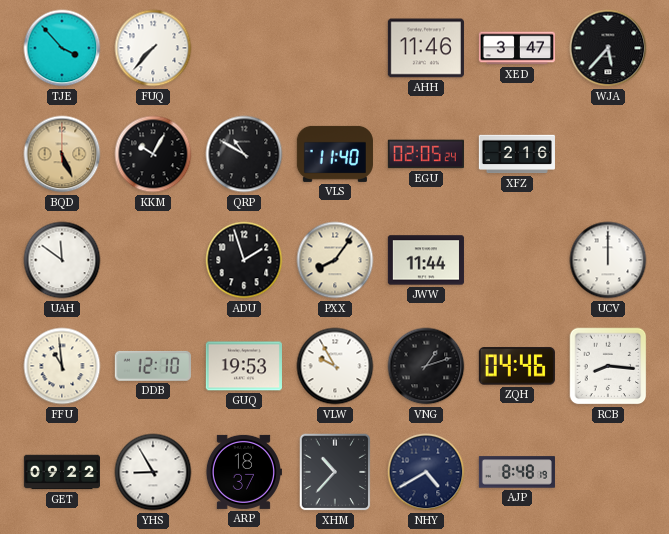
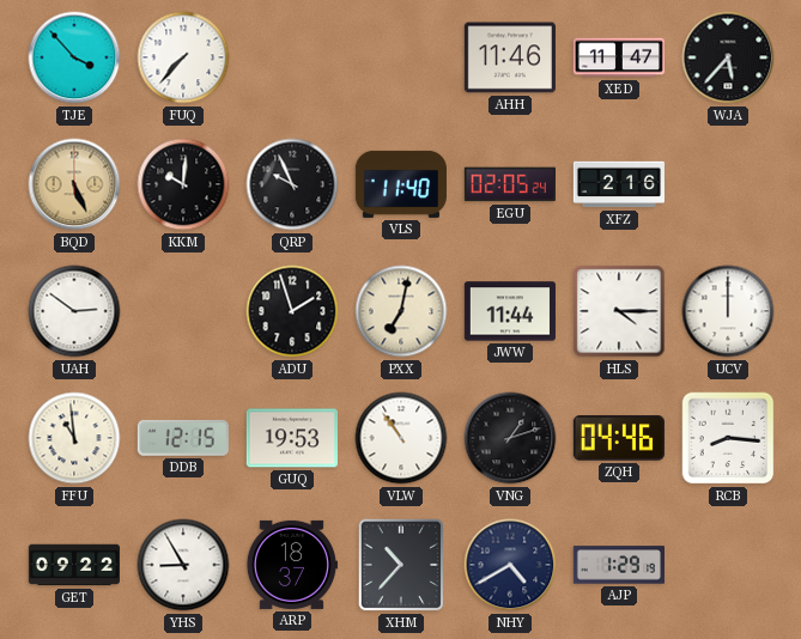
XED: 3:47 -> 11:47 (618, 57)
KKM: 10:05 -> 10:01 (183, 184)
QRP: 10:50 -> 9:56 (292, 184)
UAH: 11:51 -> 2:51 (74, 311)
PXX: 8:06 -> 7:02 (401, 311)
HLS: none -> 4:15 (619, 311)
DDB: 12:10 -> 12:15 (183, 438)
VLW: 9:55 -> 10:54 (401, 438)
AJP: 8:48 -> 1:29 (619, 565)
